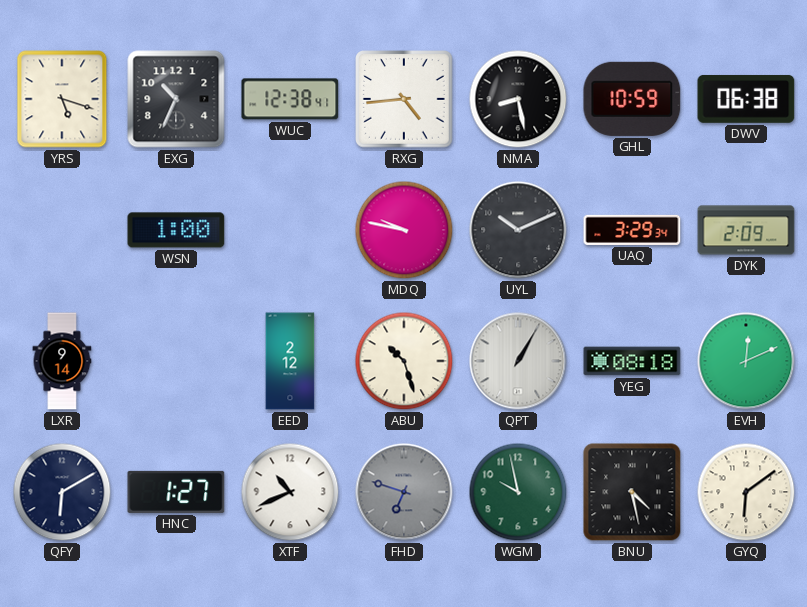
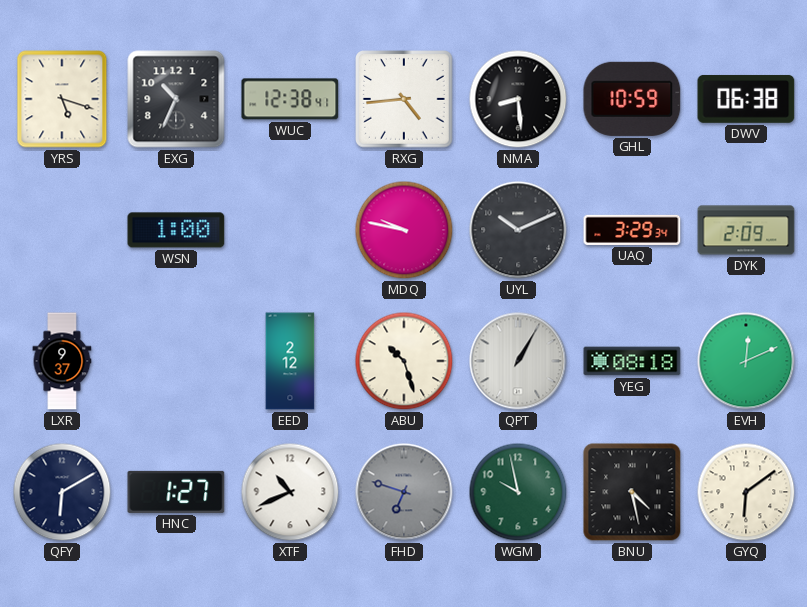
NMA: 8:28 -> 8:29 (518, 99)
LXR: 9:14 -> 9:37 (62, 361)
